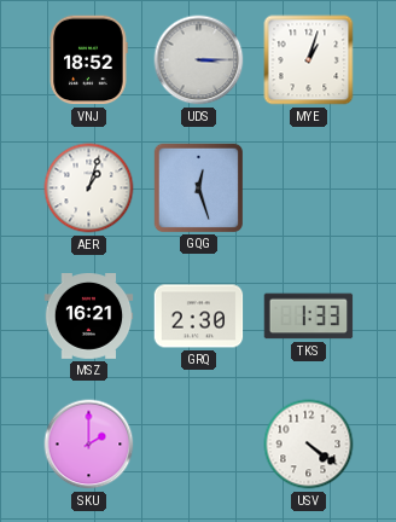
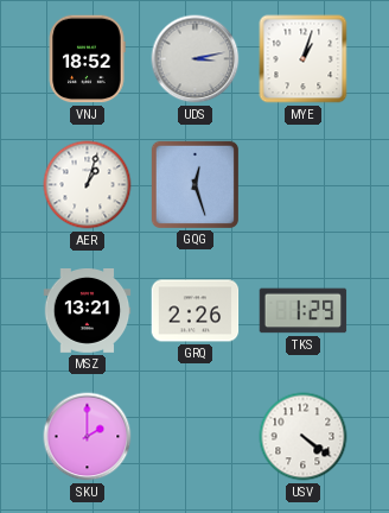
UDS: 3:15 -> 3:13 (196, 59)
MSZ: 16:21 -> 13:21 (88, 311)
GRQ: 2:30 -> 2:26 (196, 311)
TKS: 1:33 -> 1:29 (304, 311)
